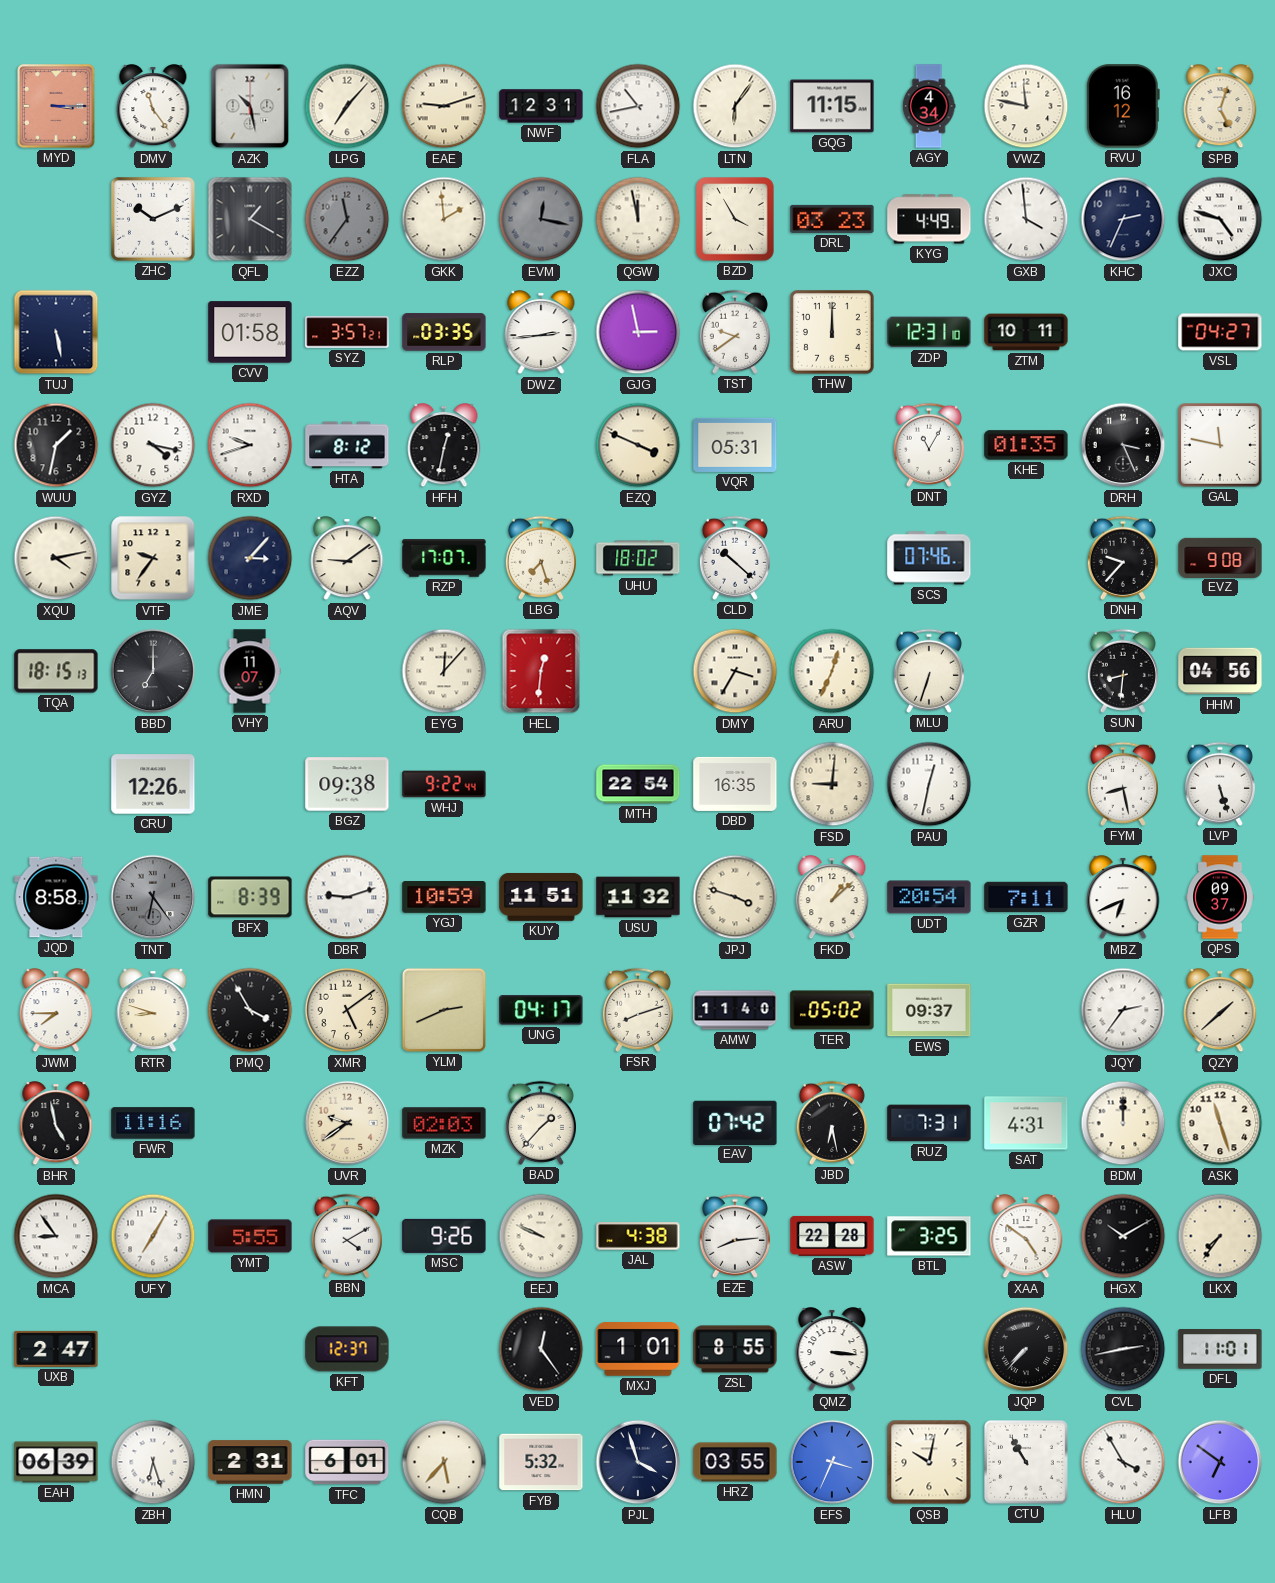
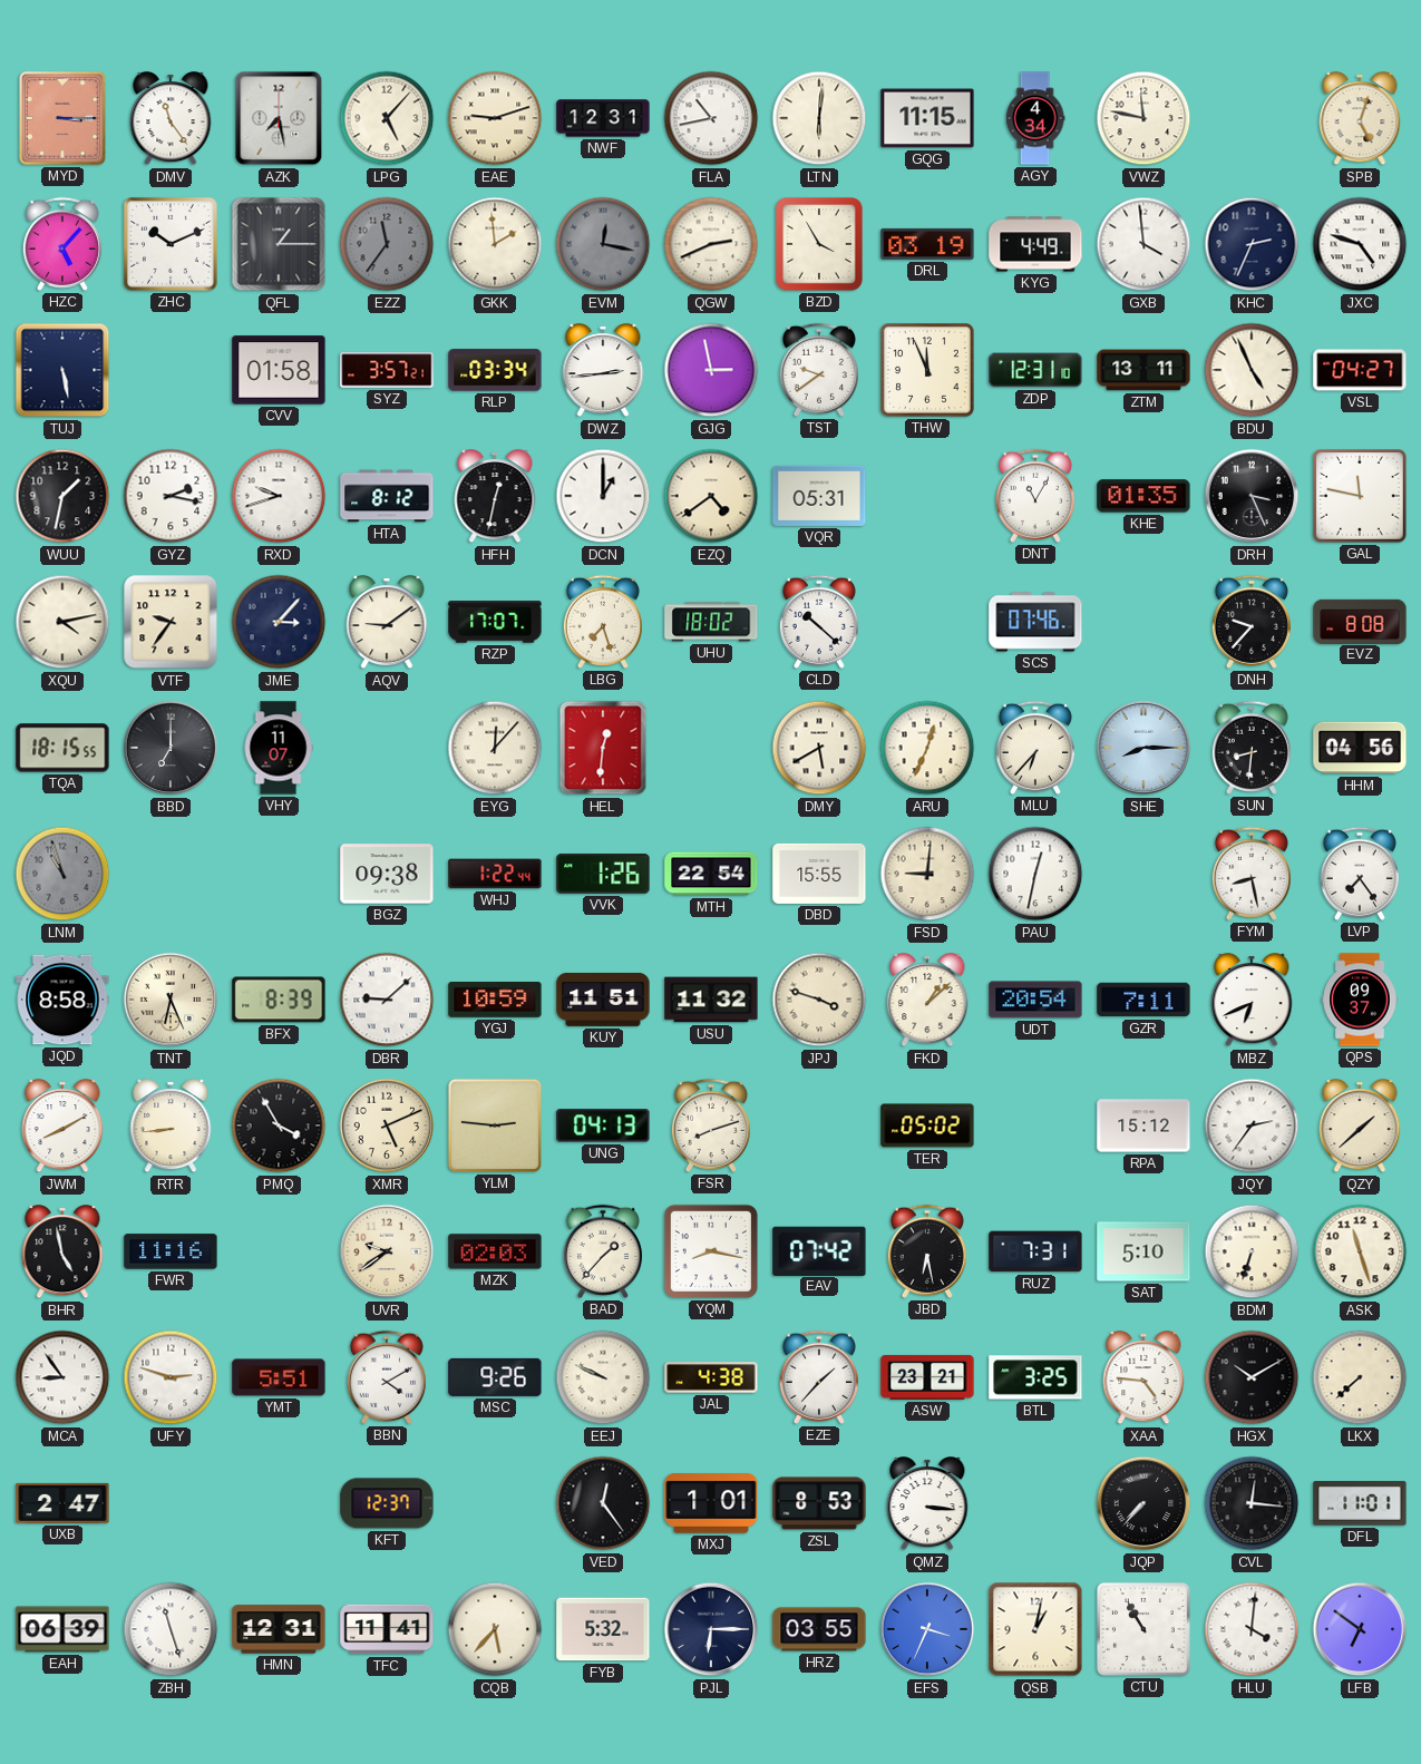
AZK: 10:28 -> 7:28 (279, 118)
LPG: 7:07 -> 5:07 (387, 118)
LTN: 6:06 -> 6:01 (819, 118)
RVU: 16:12 -> none (1123, 106)
HZC: none -> 5:07 (62, 244)
QFL: 1:20 -> 1:15 (279, 244)
QGW: 11:58 -> 2:41 (711, 244)
DRL: 03:23 -> 03:19 (927, 244)
RLP: 03:35 -> 03:34 (495, 370)
THW: 12:00 -> 11:56 (928, 371)
ZTM: 10:11 -> 13:11 (1143, 370)
BDU: none -> 4:56 (1252, 370)
GYZ: 4:17 -> 2:17 (171, 496)
DCN: none -> 1:00 (603, 496)
EZQ: 3:49 -> 4:39 (711, 496)
EVZ: 9:08 -> 8:08 (1360, 621)
TQA: 18:15:13 -> 18:15:55 (62, 748)
DMY: 3:35 -> 5:40 (819, 748)
MLU: 6:33 -> 6:37 (1035, 748)
SHE: none -> 8:15 (1143, 748)
LNM: none -> 10:57 (62, 874)
CRU: 12:26 -> none (153, 784)
WHJ: 9:22 -> 1:22 (495, 874)
VVK: none -> 1:26 (603, 874)
DBD: 16:35 -> 15:55 (819, 874)
LVP: 5:27 -> 7:24 (1360, 874)
TNT: 6:24 -> 6:26 (171, 1000)
TNT dial: grey -> cream (171, 1000)
DBR: 9:12 -> 9:08 (387, 1000)
JWM: 7:45 -> 8:10 (62, 1127)
RTR: 8:48 -> 8:44 (171, 1127)
XMR: 5:09 -> 5:11 (387, 1125)
YLM: 2:41 -> 2:46 (495, 1125)
UNG: 04:17 -> 04:13 (603, 1125)
AMW: 11:40 -> none (735, 1010)
EWS: 09:37 -> none (929, 1010)
RPA: none -> 15:12 (1143, 1125)
YQM: none -> 8:17 (711, 1251)
SAT: 4:31 -> 5:10 (1143, 1251)
BDM: 12:00 -> 6:33 (1252, 1251)
UFY: 7:05 -> 2:48 (171, 1377)
YMT: 5:55 -> 5:51 (279, 1377)
EZE: 8:14 -> 1:37 (819, 1377)
ASW: 22:28 -> 23:21 (927, 1377)
XAA: 4:51 -> 4:46 (1143, 1378)
LKX: 7:36 -> 7:38 (1360, 1377)
ZSL: 8:55 -> 8:53 (819, 1503)
CVL: 2:43 -> 12:16 (1252, 1503)
ZBH: 6:27 -> 11:27 (171, 1629)
HMN: 2:31 -> 12:31 (279, 1629)
TFC: 6:01 -> 11:41 (387, 1629)
PJL: 3:57 -> 6:15 (711, 1629)
QSB: 10:02 -> 1:02 (1035, 1629)
HLU: 3:55 -> 4:01 (1252, 1629)
